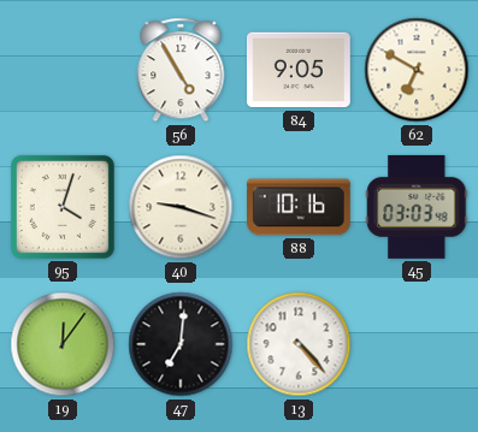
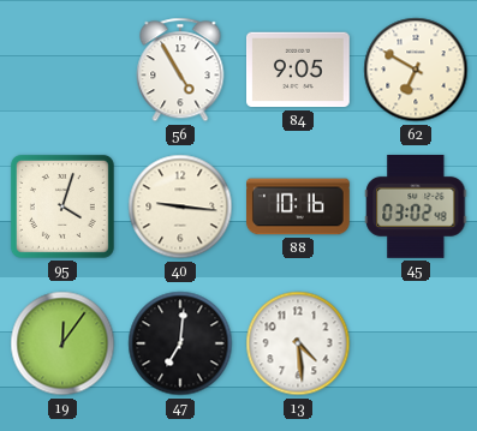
40: 9:18 -> 9:16 (180, 206)
45: 03:03 -> 03:02 (416, 206)
13: 4:23 -> 4:29 (298, 343)
